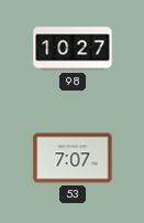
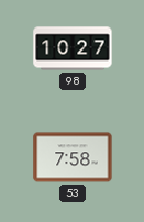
53: 7:07 -> 7:58 (73, 157)
